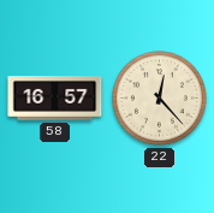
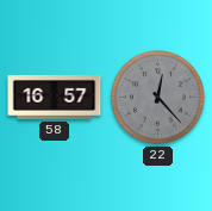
22 dial: cream -> grey (158, 98)
